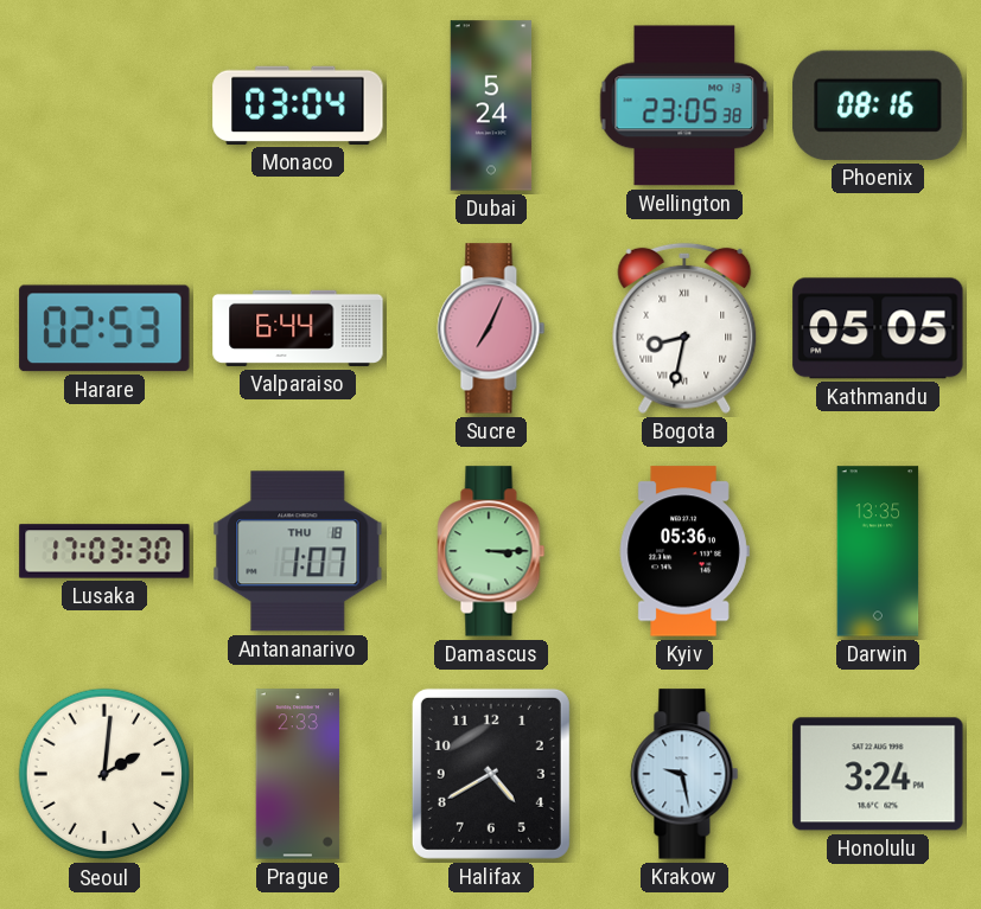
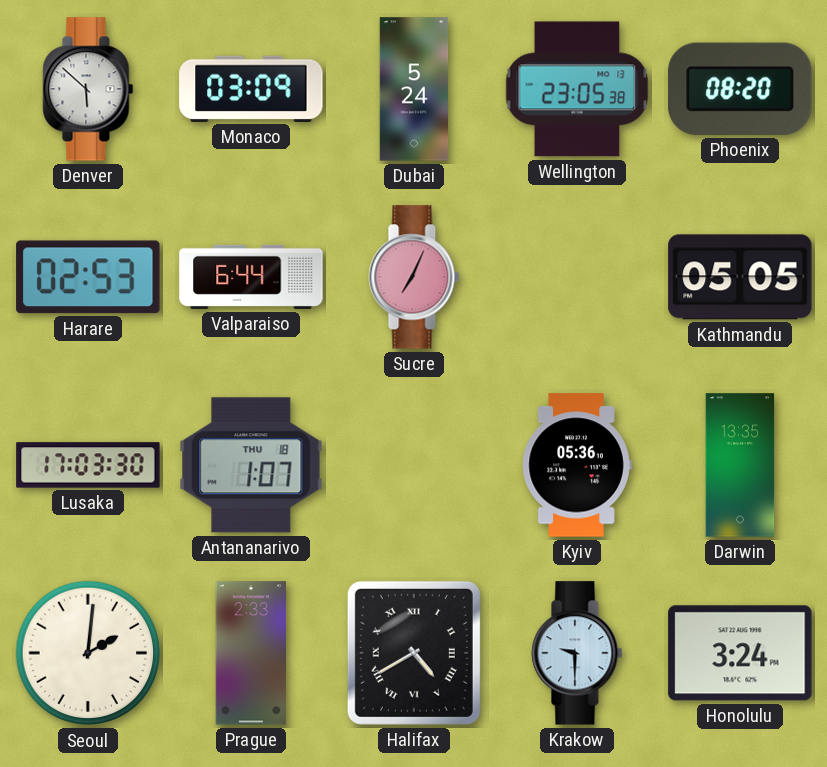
Denver: none -> 5:52 (88, 89)
Monaco: 03:04 -> 03:09 (251, 89)
Phoenix: 08:16 -> 08:20 (740, 89)
Bogota: 8:32 -> none (684, 328)
Damascus: 3:15 -> none (491, 551)
Halifax numerals: Arabic -> Roman (414, 653)
Krakow: 9:28 -> 9:30 (577, 653)
